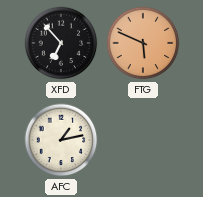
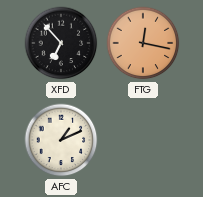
FTG: 5:49 -> 12:17 (143, 43)
AFC: 1:13 -> 1:11 (61, 140)
